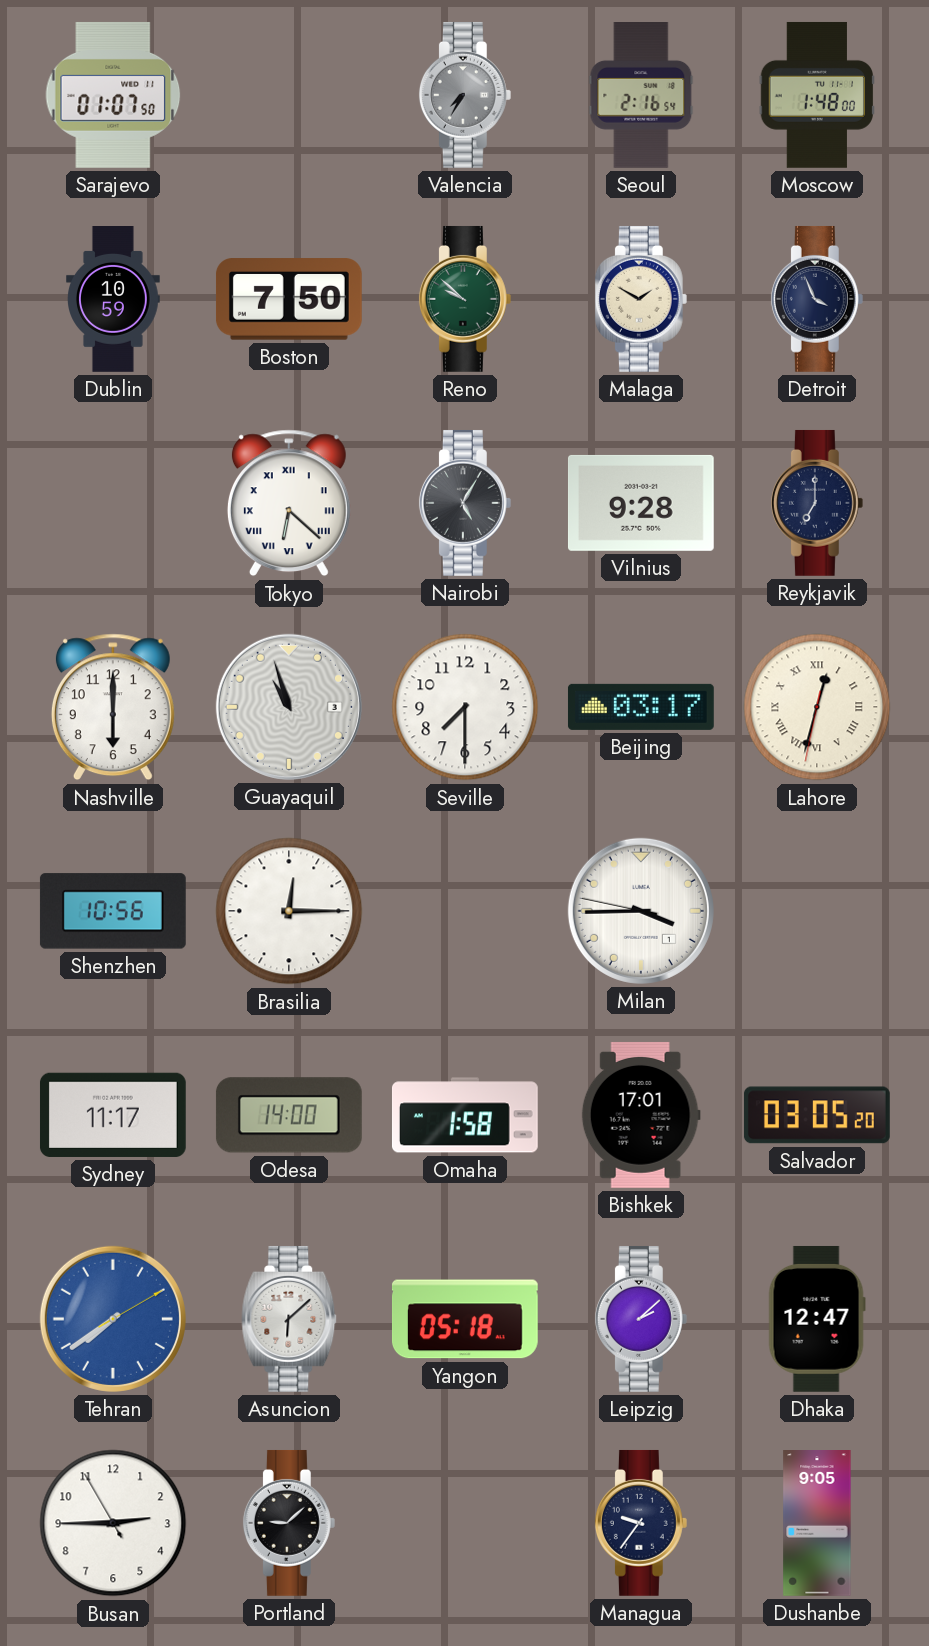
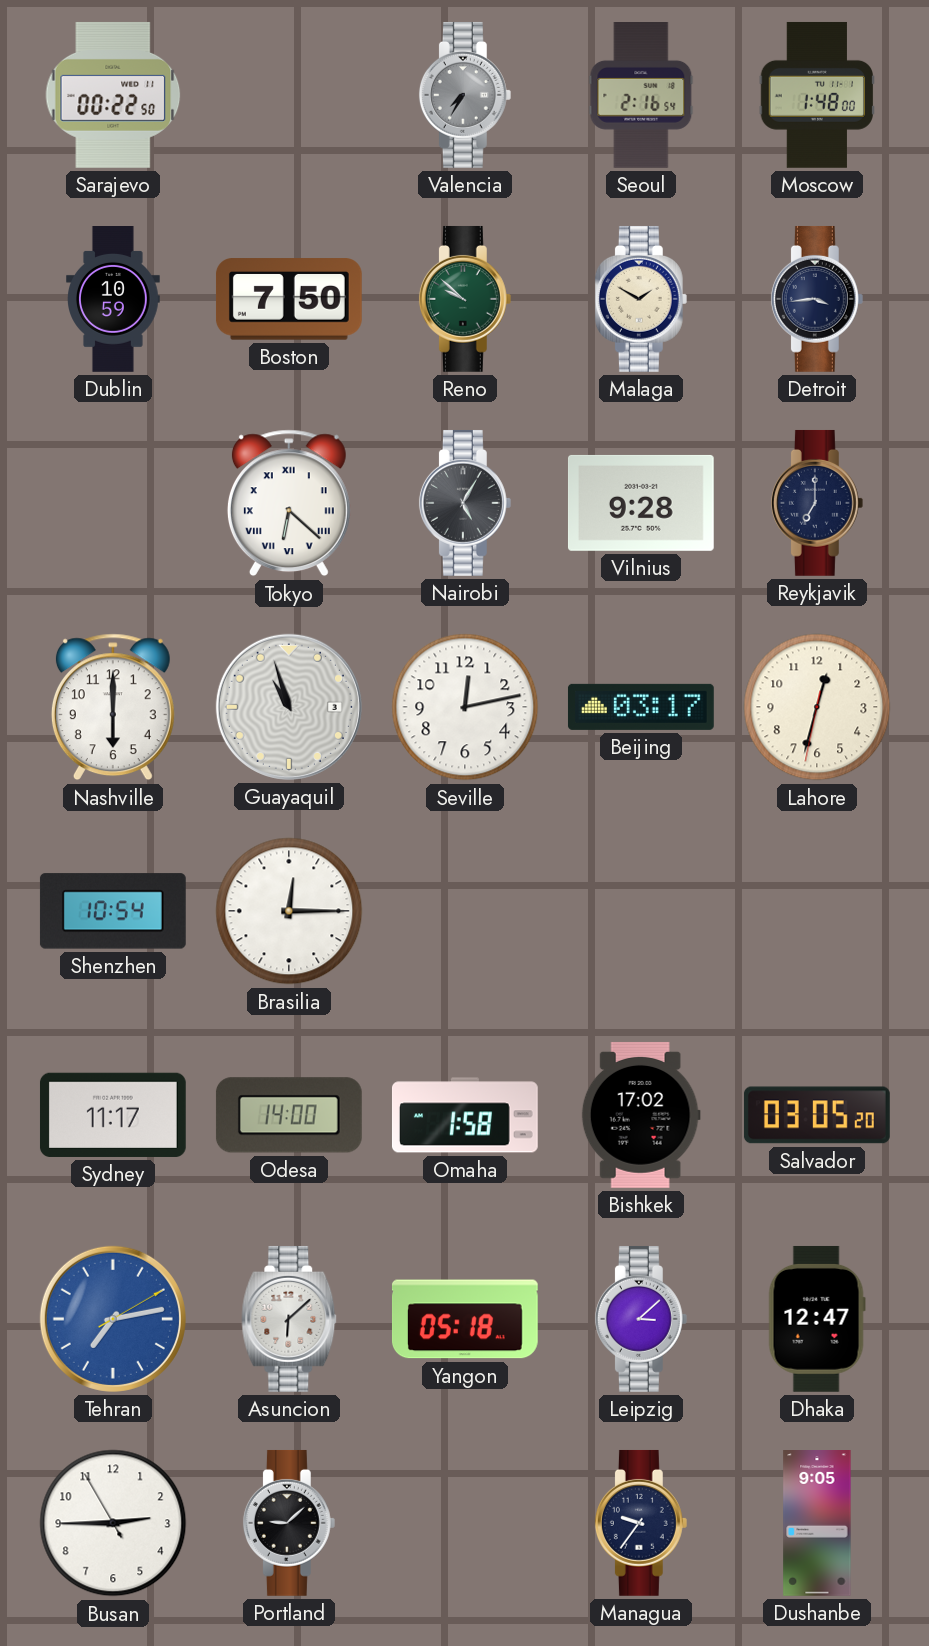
Sarajevo: 01:07 -> 00:22 (113, 95)
Detroit: 3:56 -> 3:44 (817, 299)
Seville: 7:30 -> 12:13 (465, 707)
Lahore numerals: Roman -> Arabic (817, 707)
Shenzhen: 10:56 -> 10:54 (113, 911)
Milan: 3:44 -> none (641, 911)
Bishkek: 17:01 -> 17:02 (641, 1115)
Tehran: 7:39 -> 7:13 (113, 1319)
Leipzig: 2:08 -> 3:08 (641, 1319)
